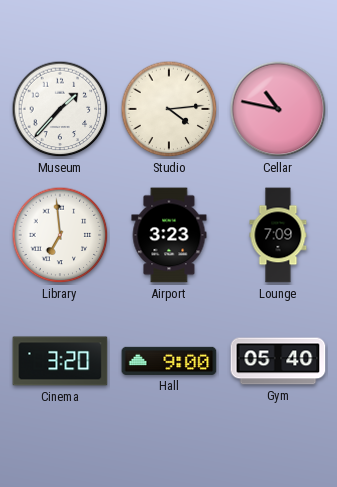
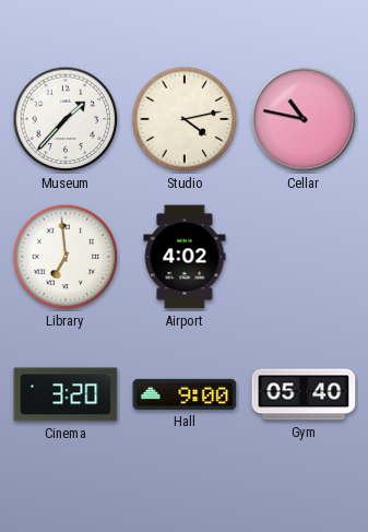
Studio: 4:14 -> 4:13 (185, 119)
Airport: 3:23 -> 4:02 (185, 257)
Lounge: 7:09 -> none (278, 235)
